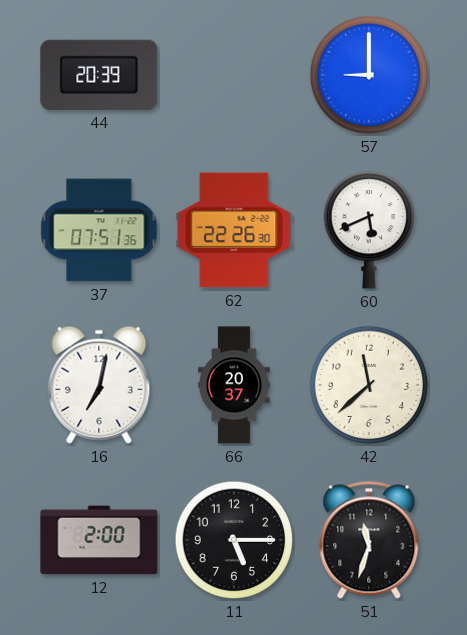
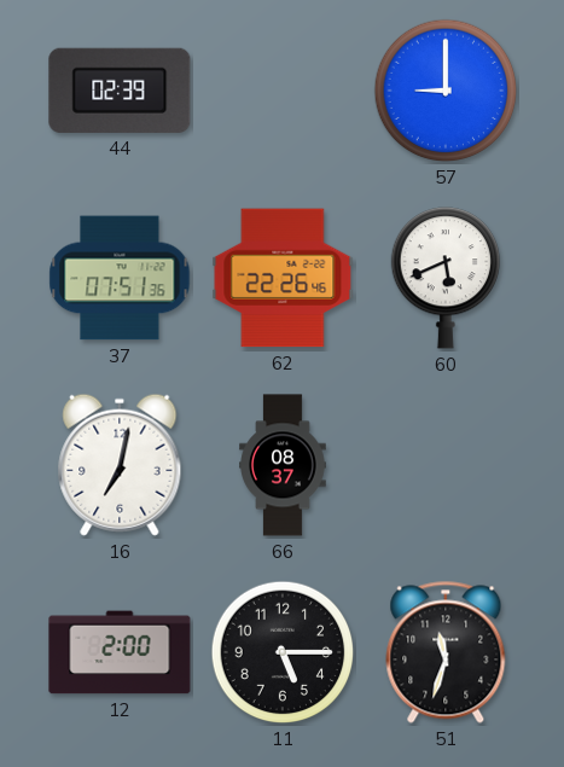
44: 20:39 -> 02:39 (120, 91)
62: 22:26:30 -> 22:26:46 (283, 278)
66: 20:37 -> 08:37 (283, 465)
42: 11:38 -> none (369, 385)
